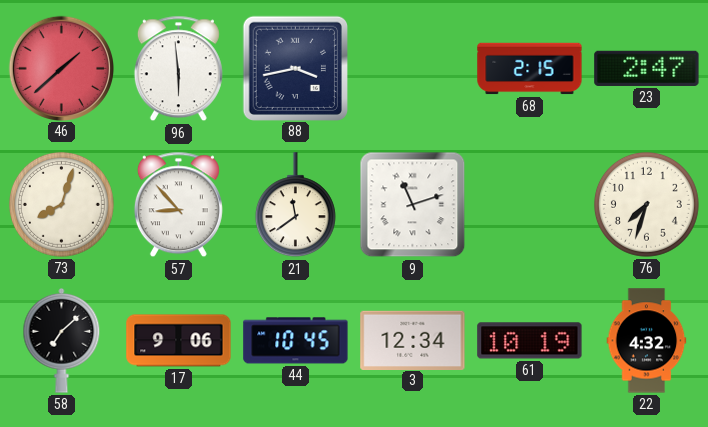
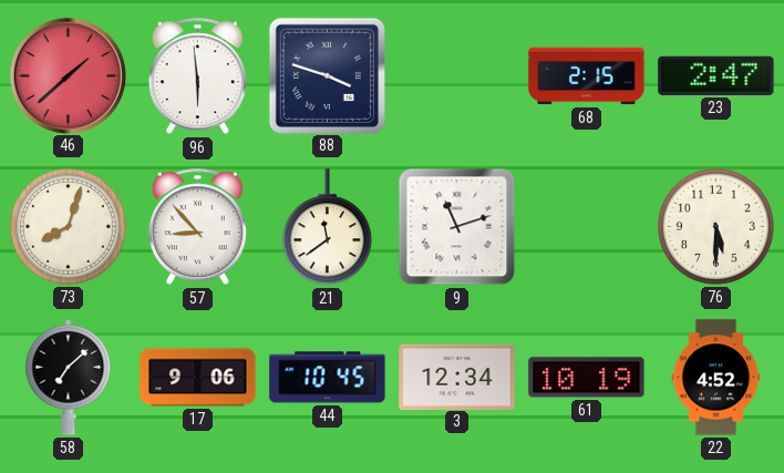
88: 3:43 -> 3:48 (327, 75)
76: 7:33 -> 5:30 (715, 226)
22: 4:32 -> 4:52 (716, 378)
